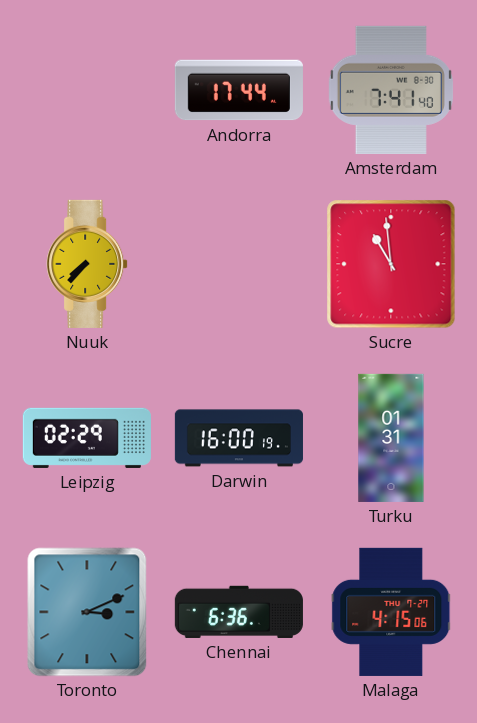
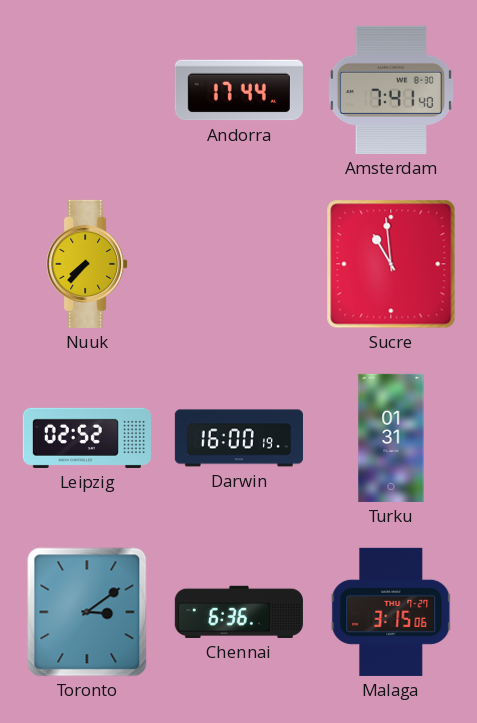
Leipzig: 02:29 -> 02:52 (87, 438)
Toronto: 3:11 -> 3:09 (87, 612)
Malaga: 4:15 -> 3:15 (391, 612)
